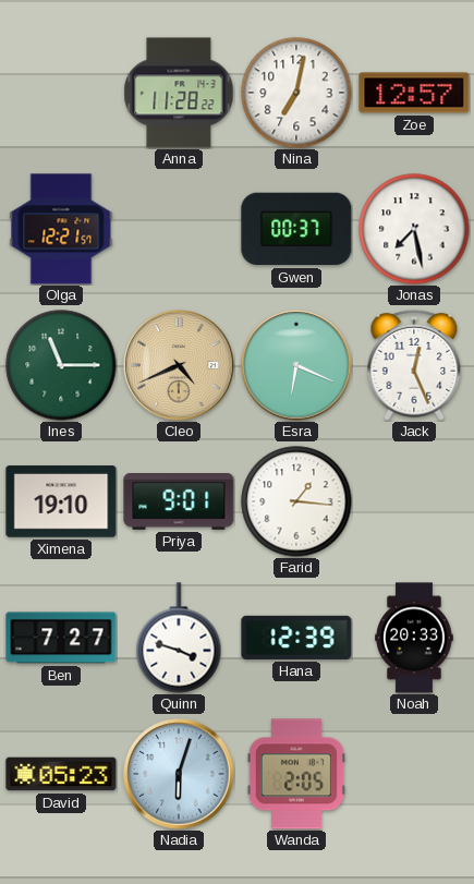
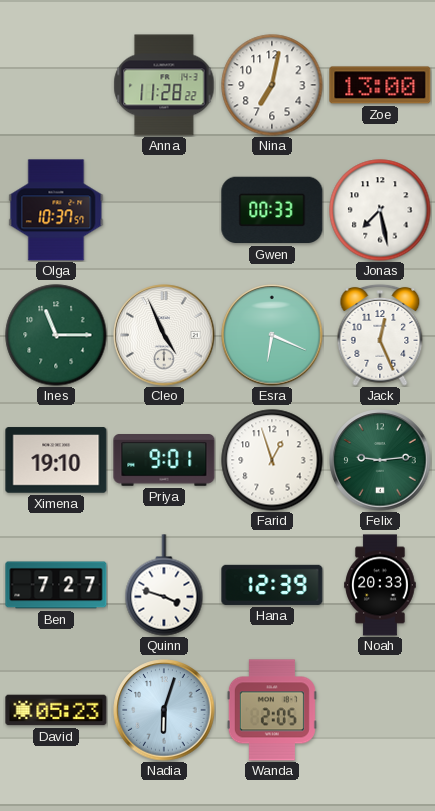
Zoe: 12:57 -> 13:00 (380, 85)
Olga: 12:21 -> 10:37 (56, 210)
Gwen: 00:37 -> 00:33 (272, 210)
Cleo: 4:41 -> 4:56 (164, 335)
Cleo dial: champagne -> white (164, 335)
Farid: 1:16 -> 12:57 (272, 460)
Felix: none -> 9:14 (380, 460)
